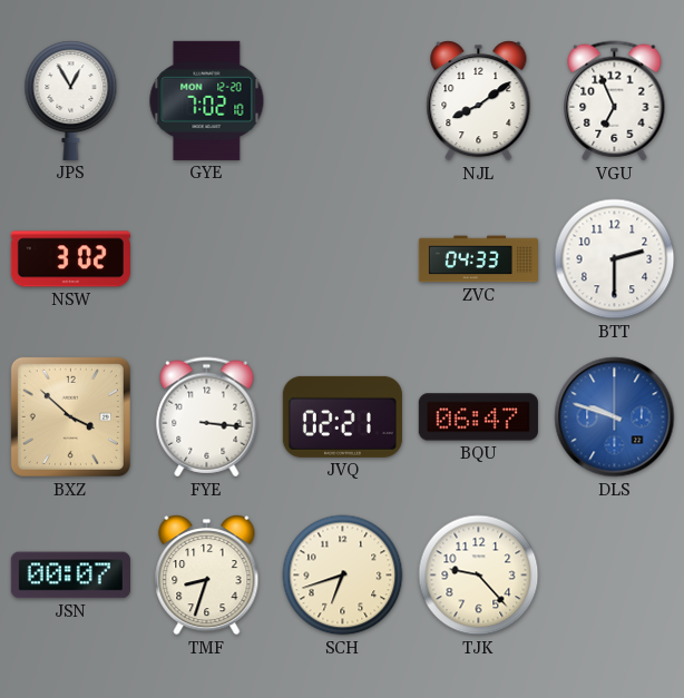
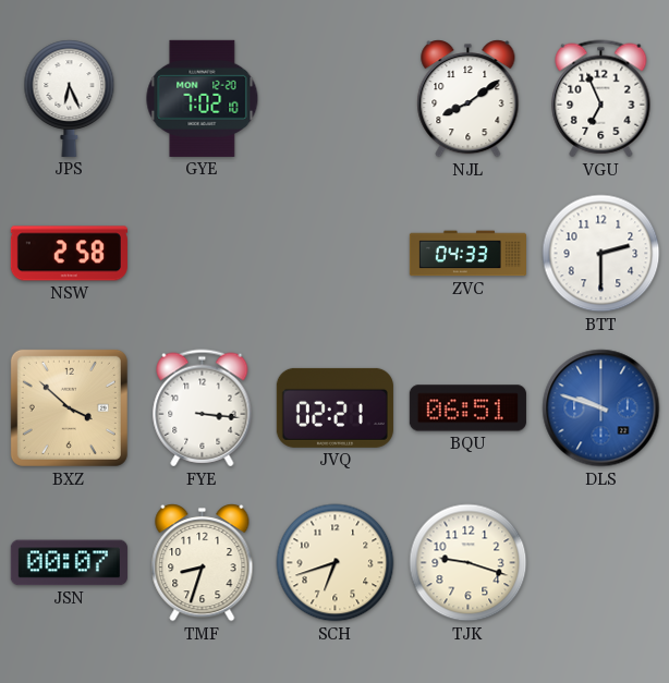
JPS: 12:55 -> 6:26 (70, 98)
NSW: 3:02 -> 2:58 (69, 254)
BQU: 06:47 -> 06:51 (467, 408)
TJK: 9:23 -> 9:18 (469, 563)
